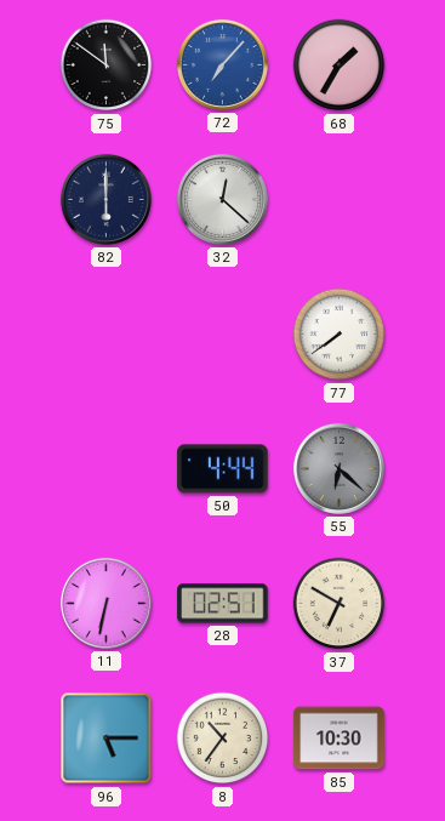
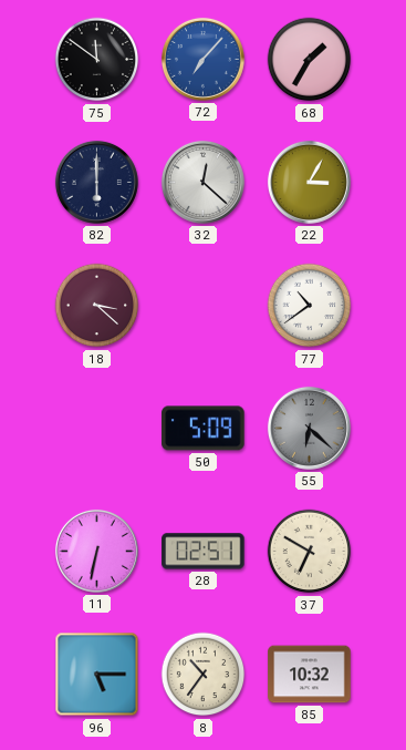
22: none -> 3:05 (309, 182)
18: none -> 3:22 (97, 306)
77: 7:39 -> 10:39 (310, 306)
50: 4:44 -> 5:09 (204, 429)
85: 10:30 -> 10:32 (310, 675)
